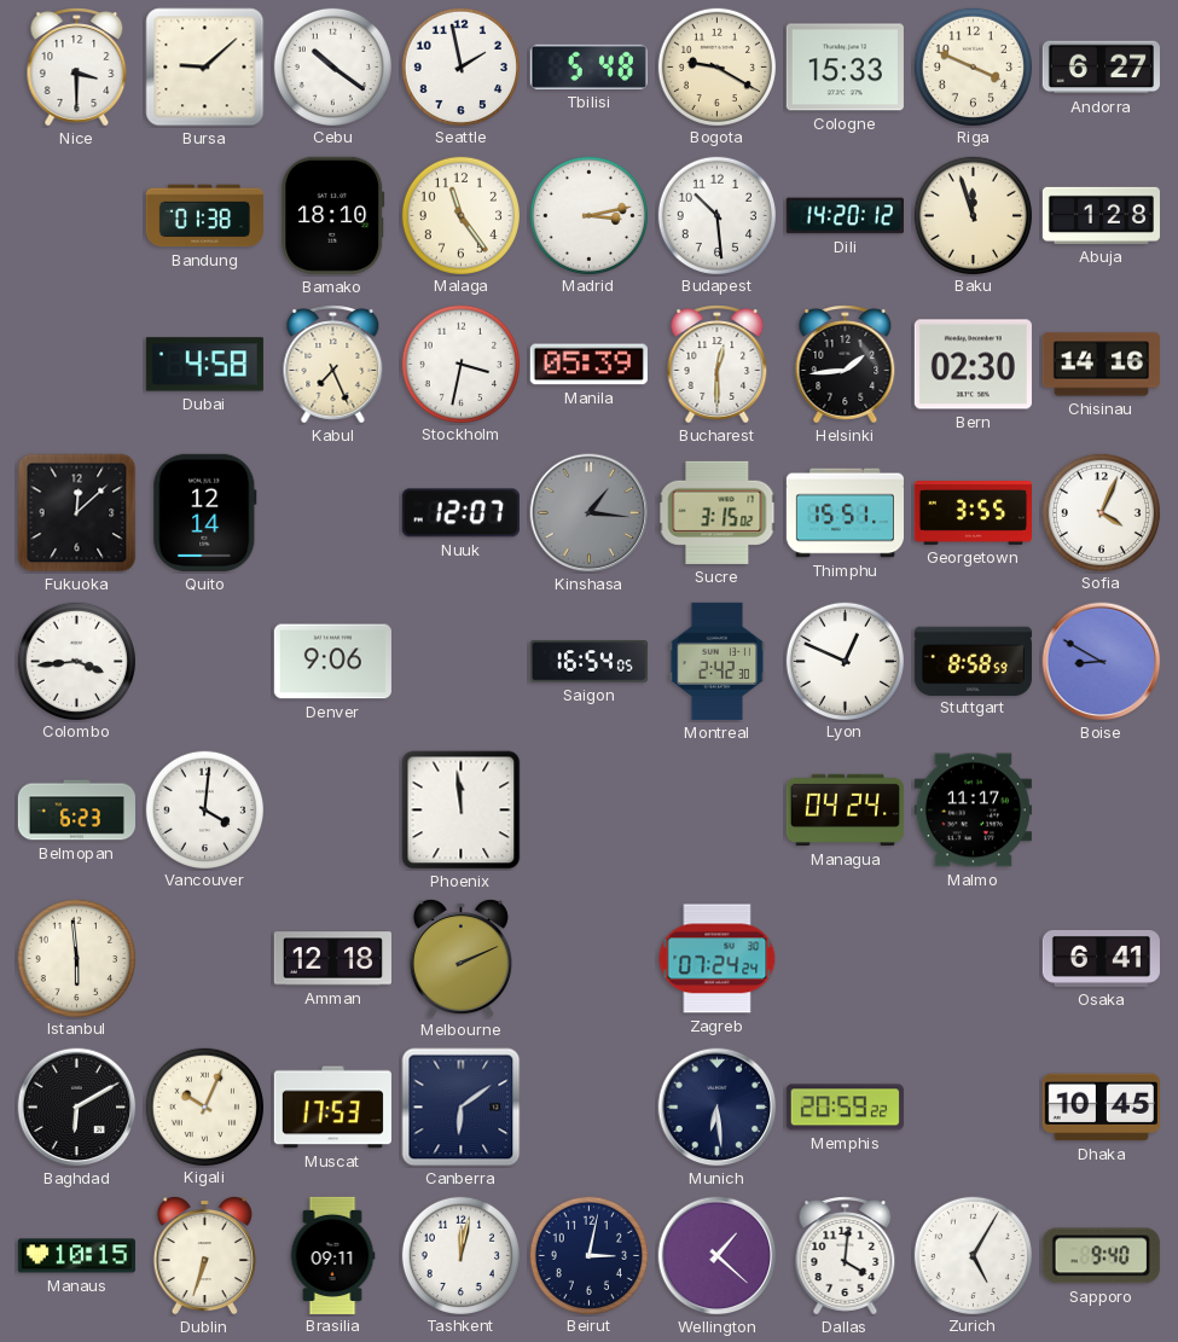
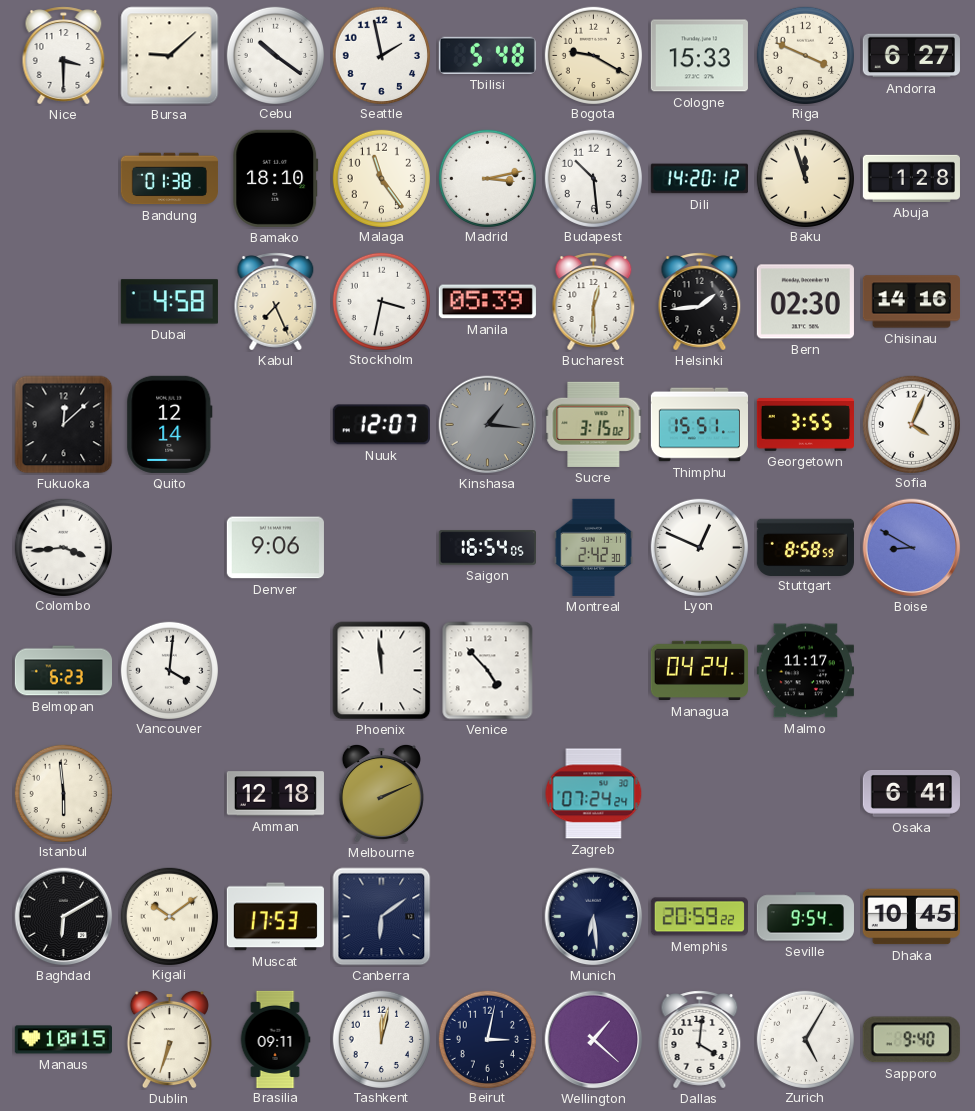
Venice: none -> 4:53 (488, 671)
Kigali: 10:04 -> 10:09 (169, 916)
Seville: none -> 9:54 (805, 917)
